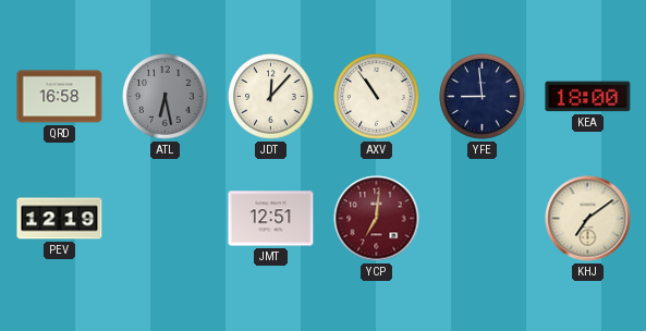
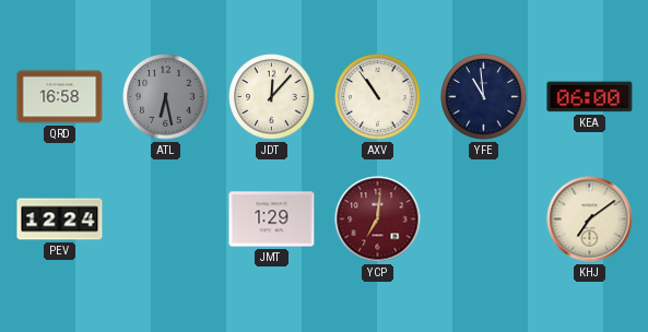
YFE: 8:59 -> 10:59 (484, 97)
KEA: 18:00 -> 06:00 (590, 97)
PEV: 12:19 -> 12:24 (60, 220)
JMT: 12:51 -> 1:29 (272, 220)
